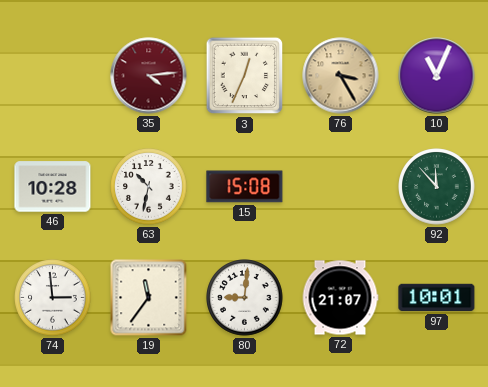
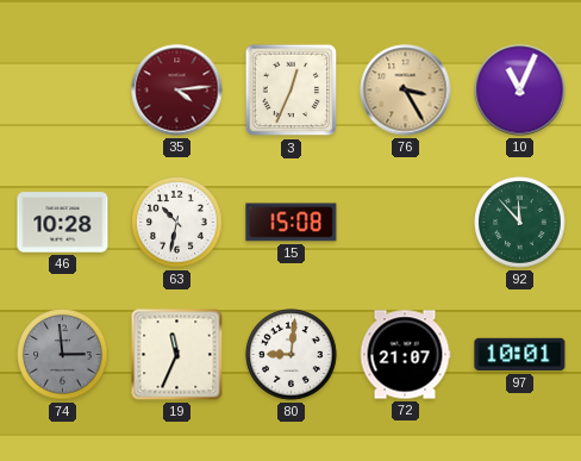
74 dial: white -> grey (63, 355)
19: 11:36 -> 11:34 (177, 355)
